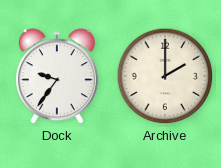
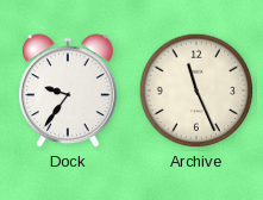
Archive: 2:00 -> 11:26 (196, 90)
